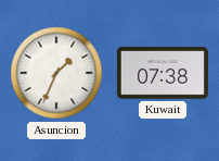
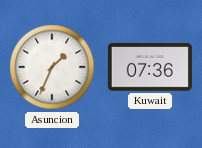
Kuwait: 07:38 -> 07:36 (150, 67)
